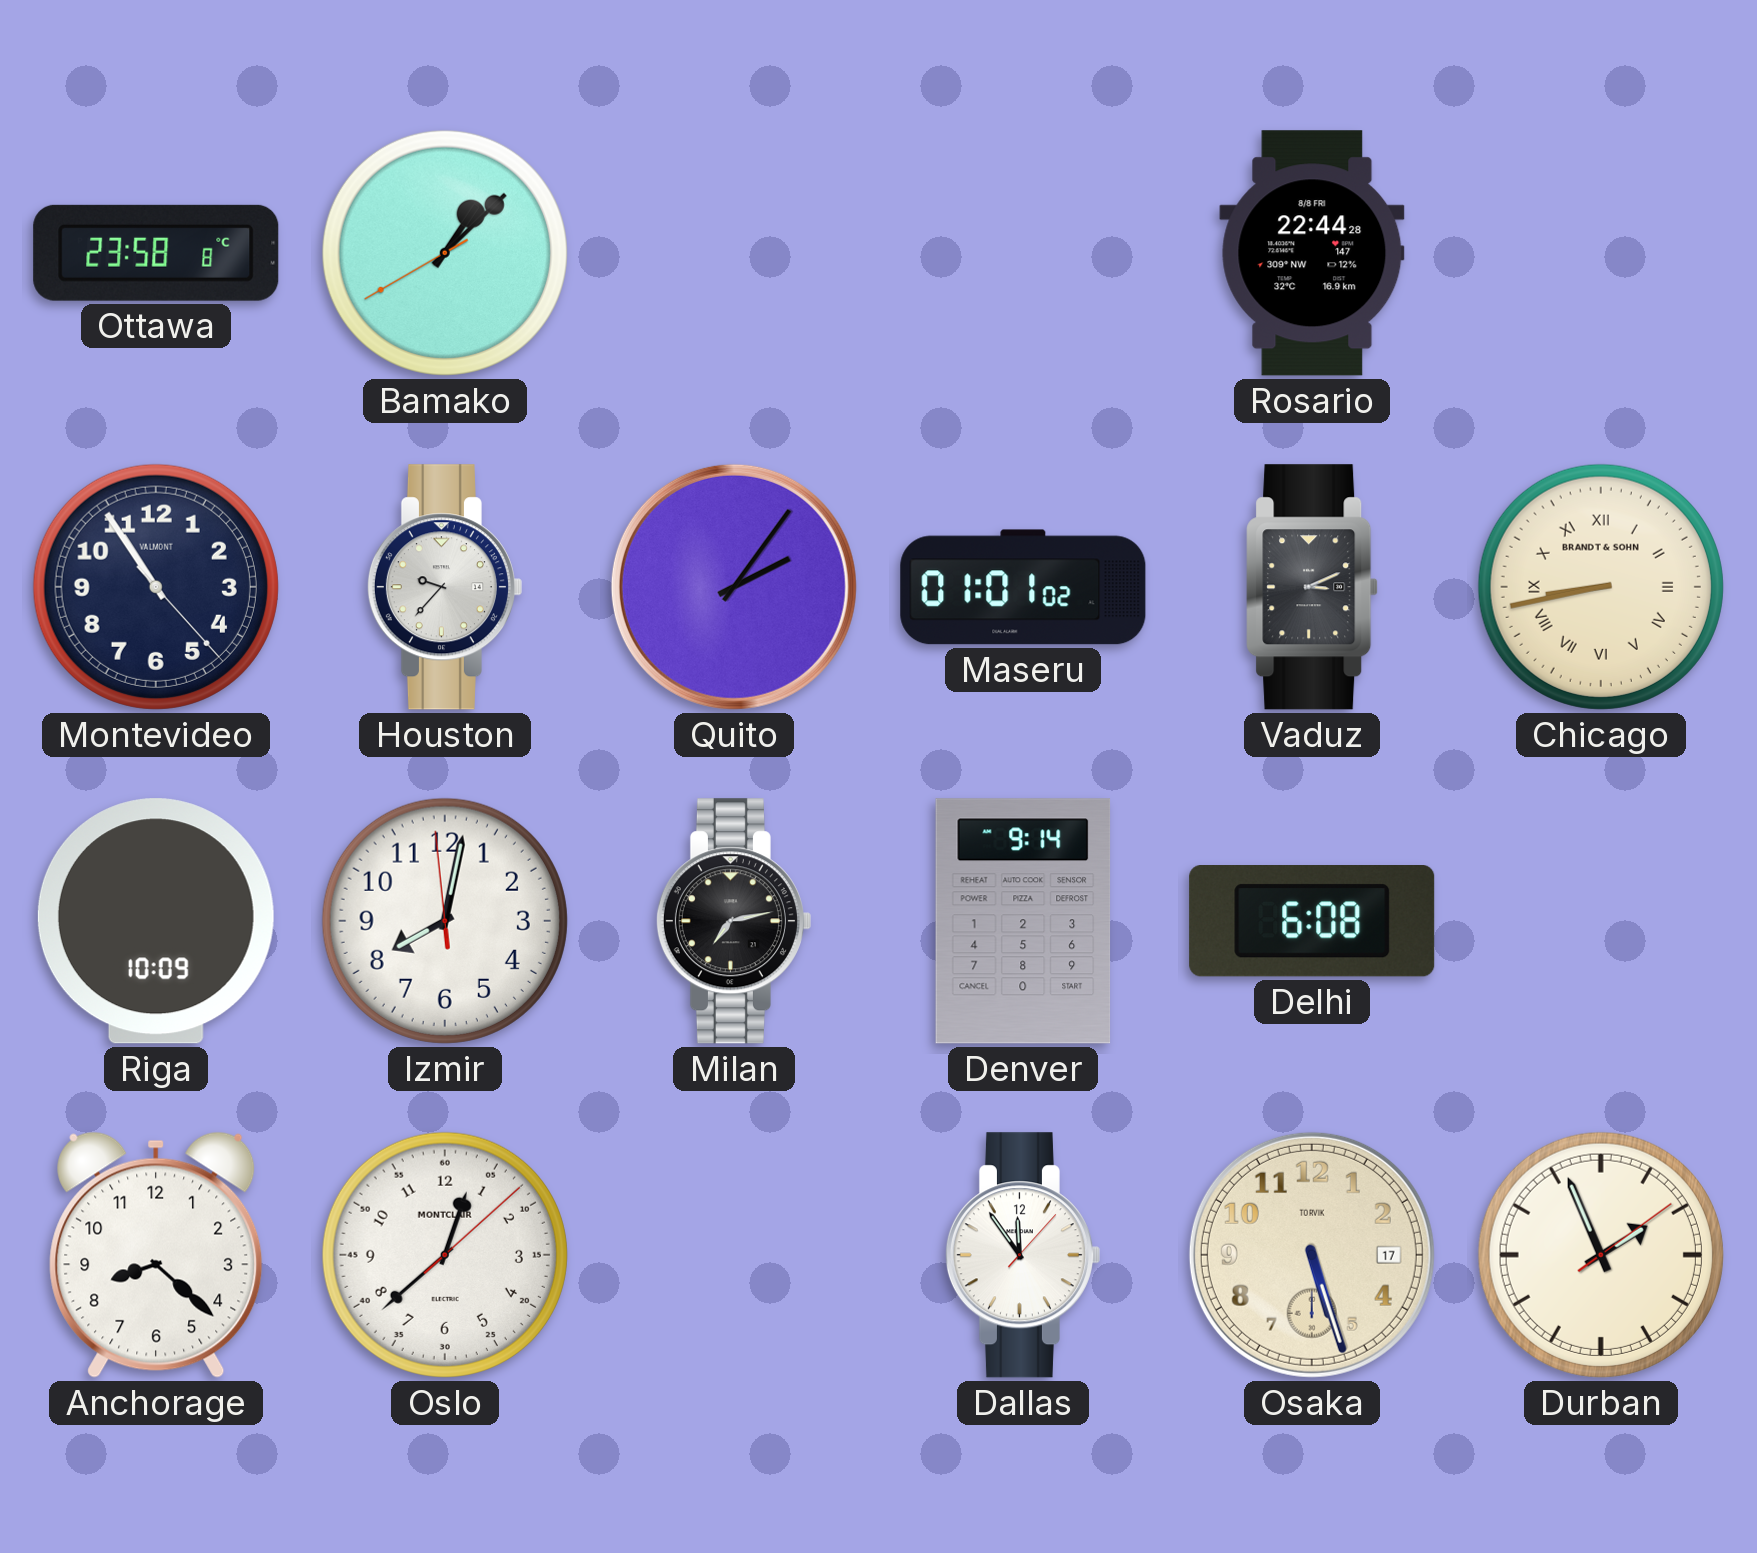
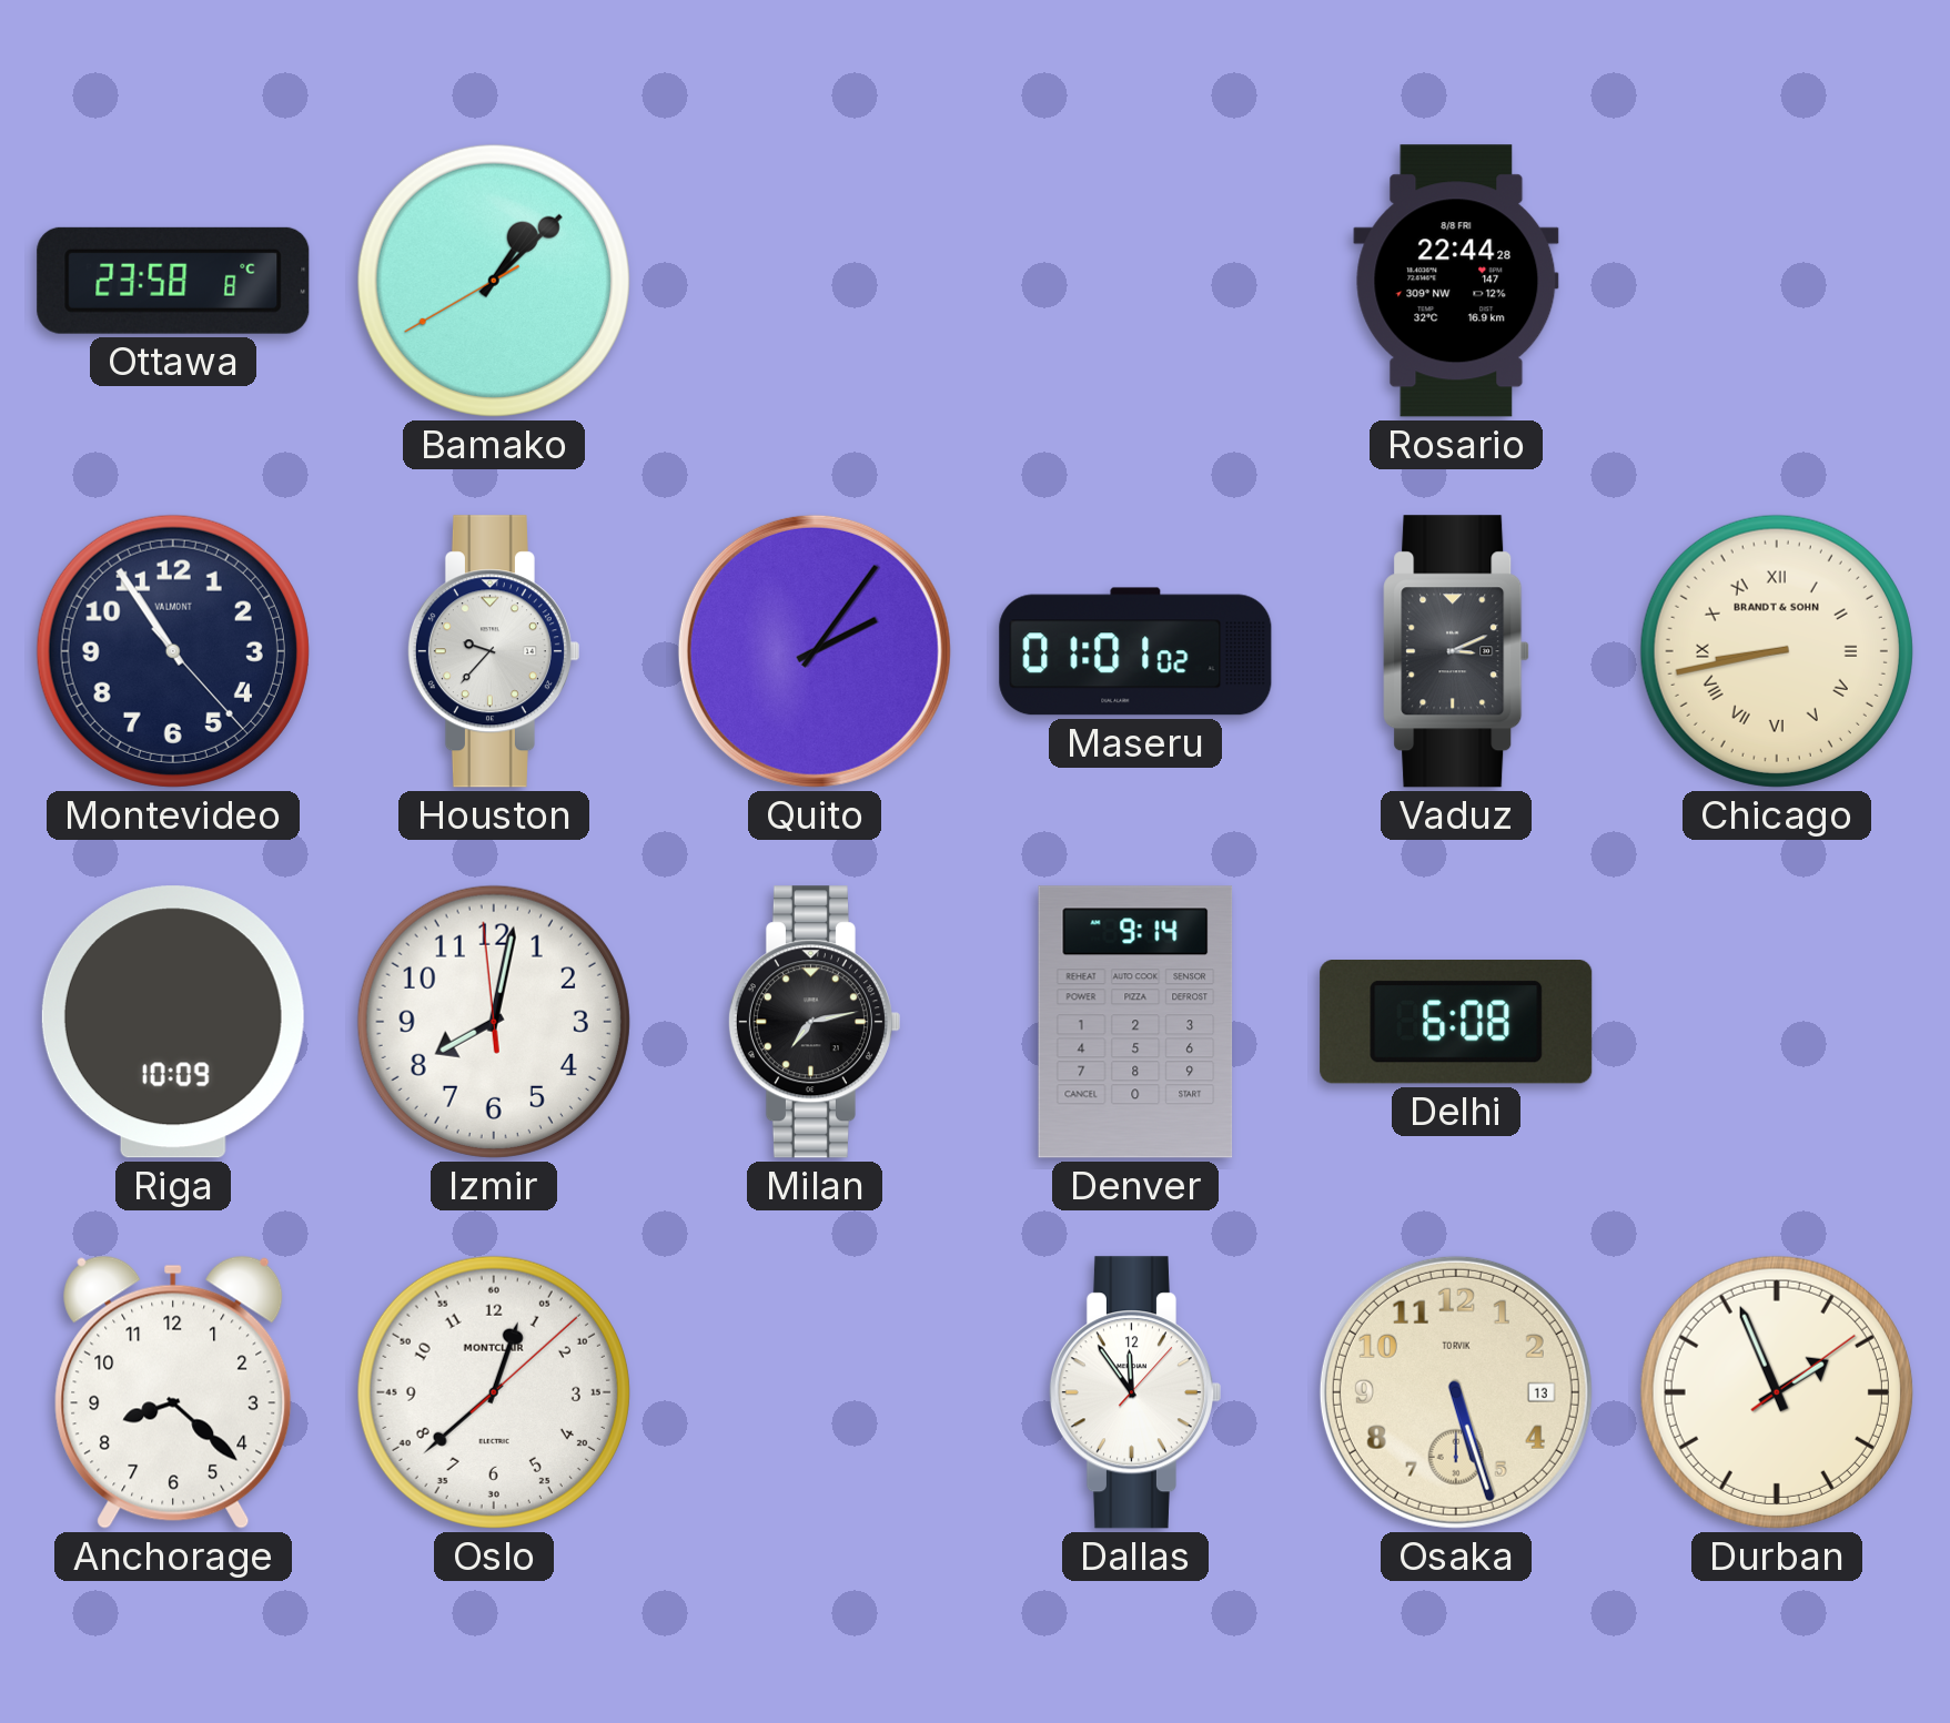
Osaka date: 17 -> 13 (1456, 1392)
